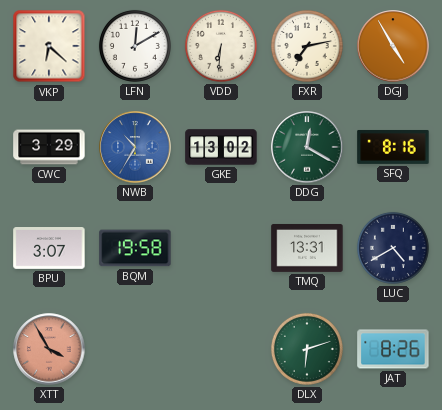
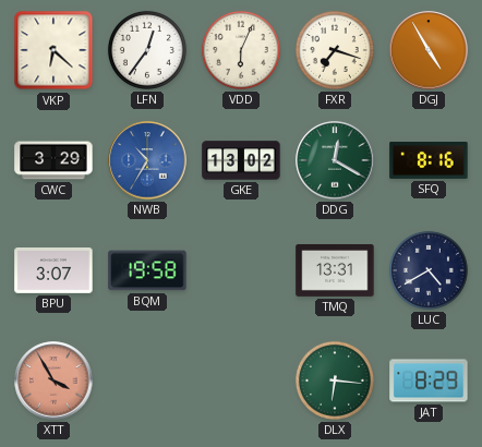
LFN: 12:10 -> 12:36 (147, 50)
VDD: 6:31 -> 6:04 (241, 50)
FXR: 7:13 -> 7:18 (335, 50)
DLX: 6:12 -> 6:16 (335, 380)
JAT: 8:26 -> 8:29 (429, 380)
